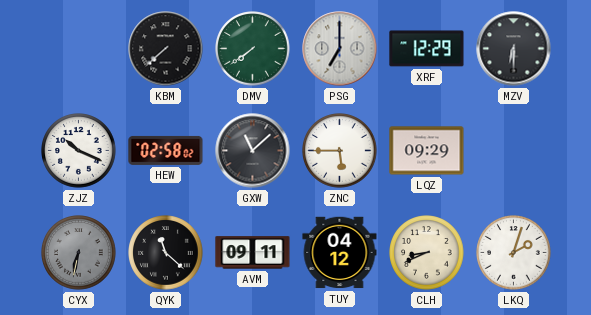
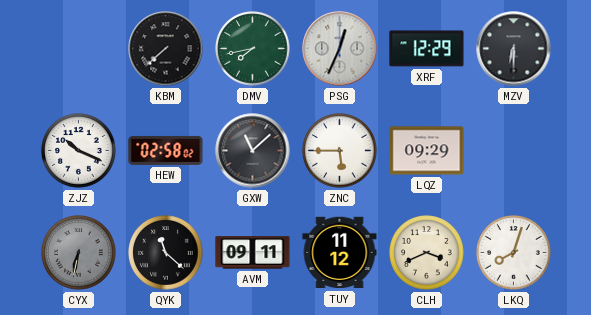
DMV: 7:39 -> 7:43 (253, 49)
PSG: 7:00 -> 12:34 (340, 49)
TUY: 04:12 -> 11:12 (340, 253)
CLH: 8:41 -> 3:41 (427, 253)
LKQ: 2:03 -> 8:03 (514, 253)
